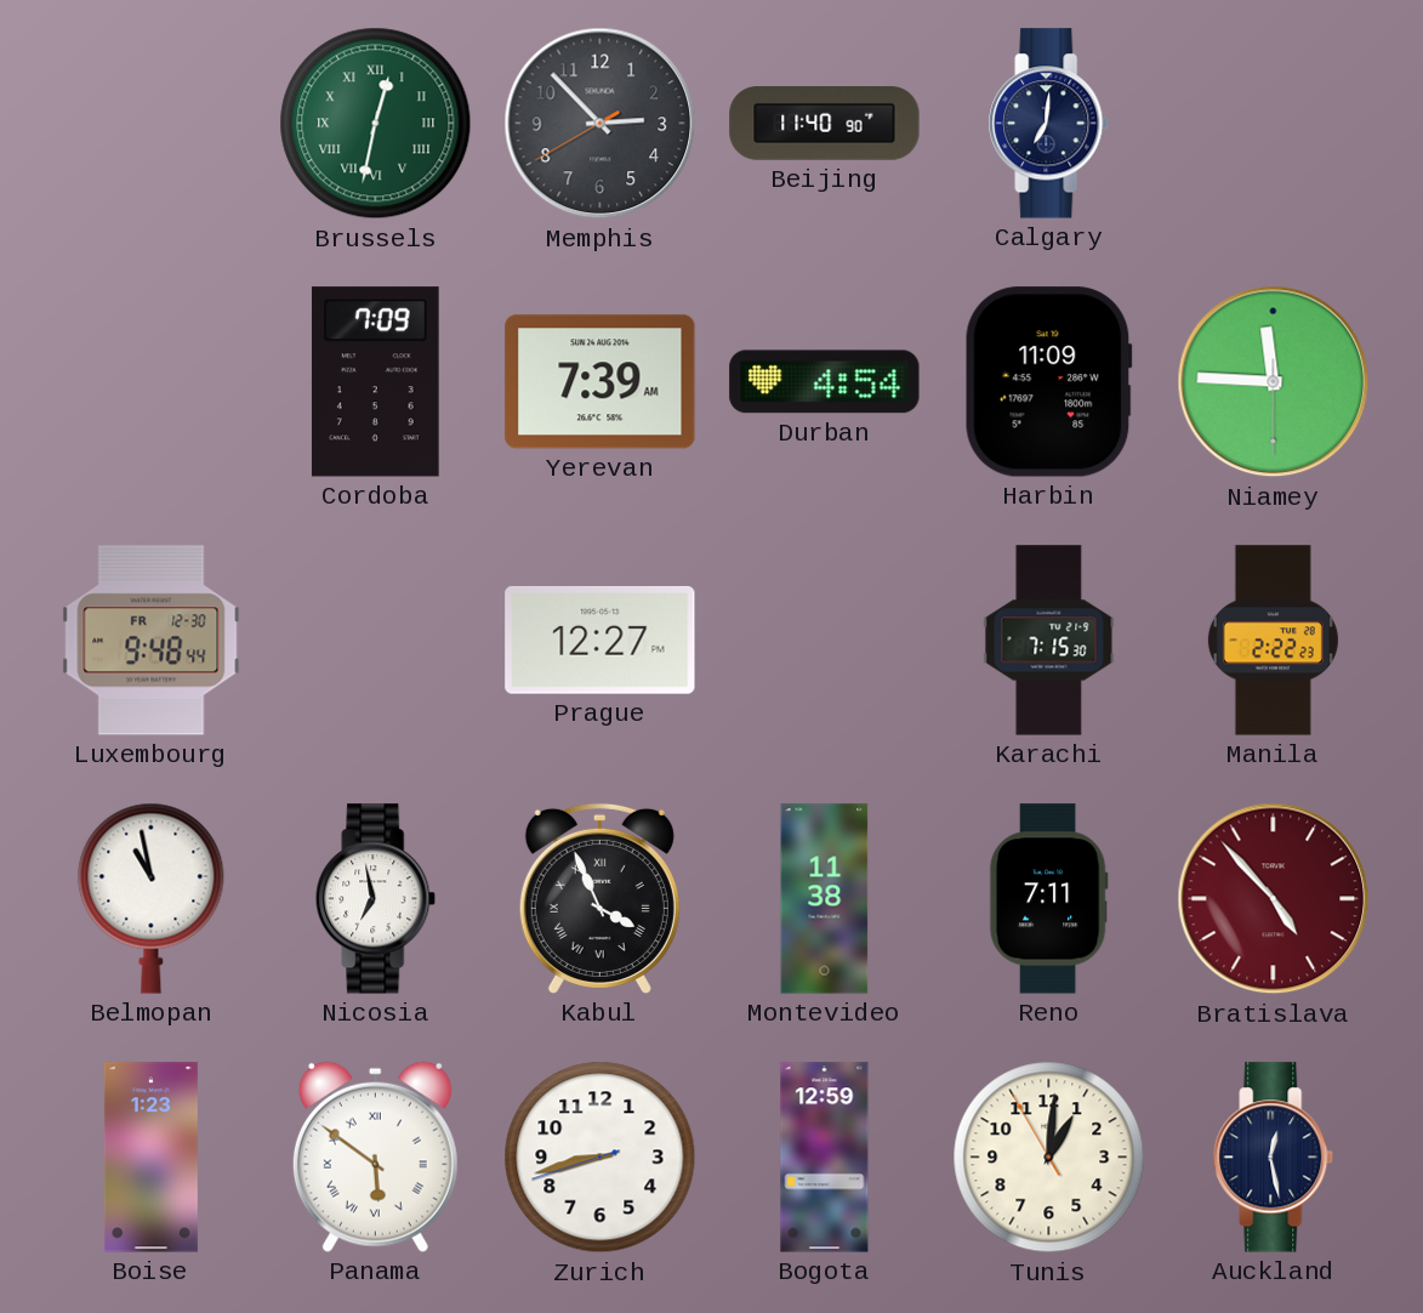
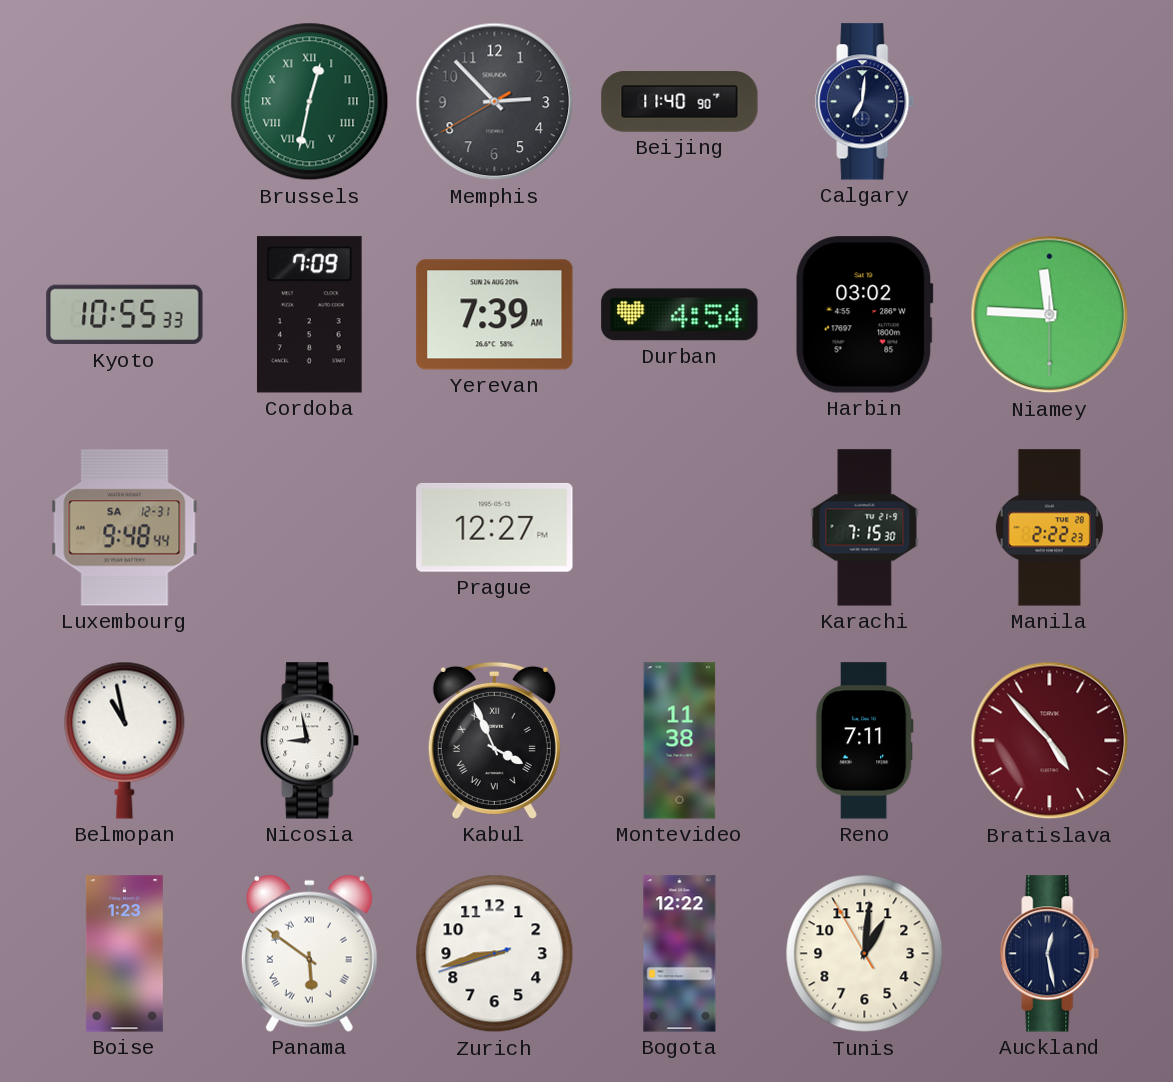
Kyoto: none -> 10:55 (125, 315)
Harbin: 11:09 -> 03:02 (864, 315)
Luxembourg date: FR 12-30 -> SA 12-31 (125, 528)
Nicosia: 6:58 -> 8:58 (310, 741)
Bogota: 12:59 -> 12:22 (680, 954)
